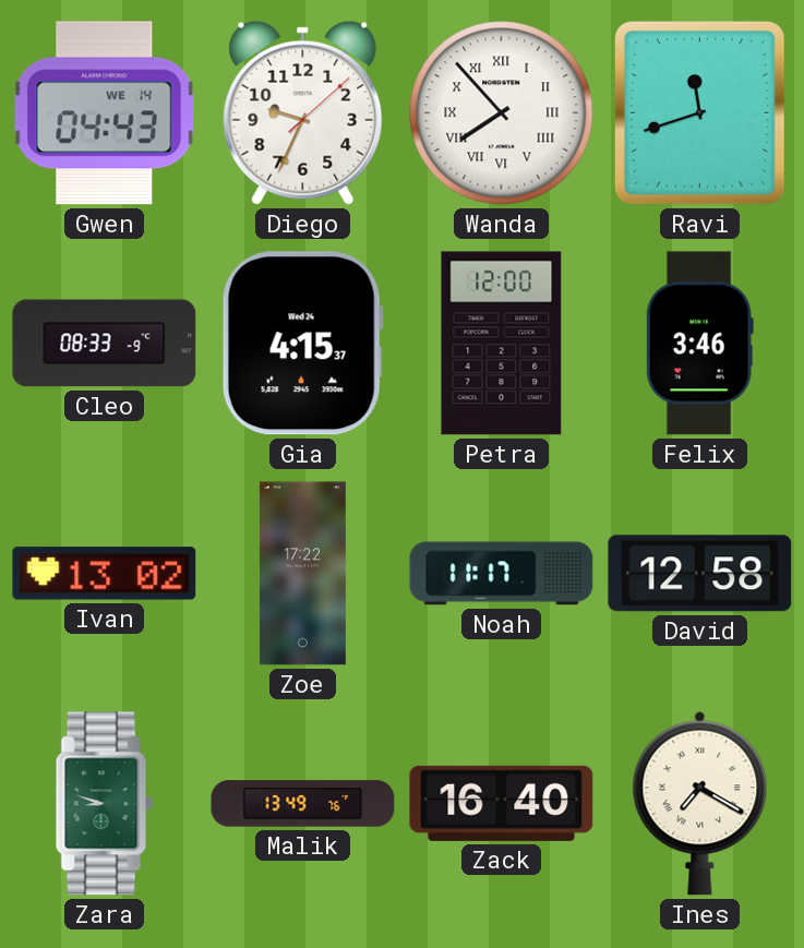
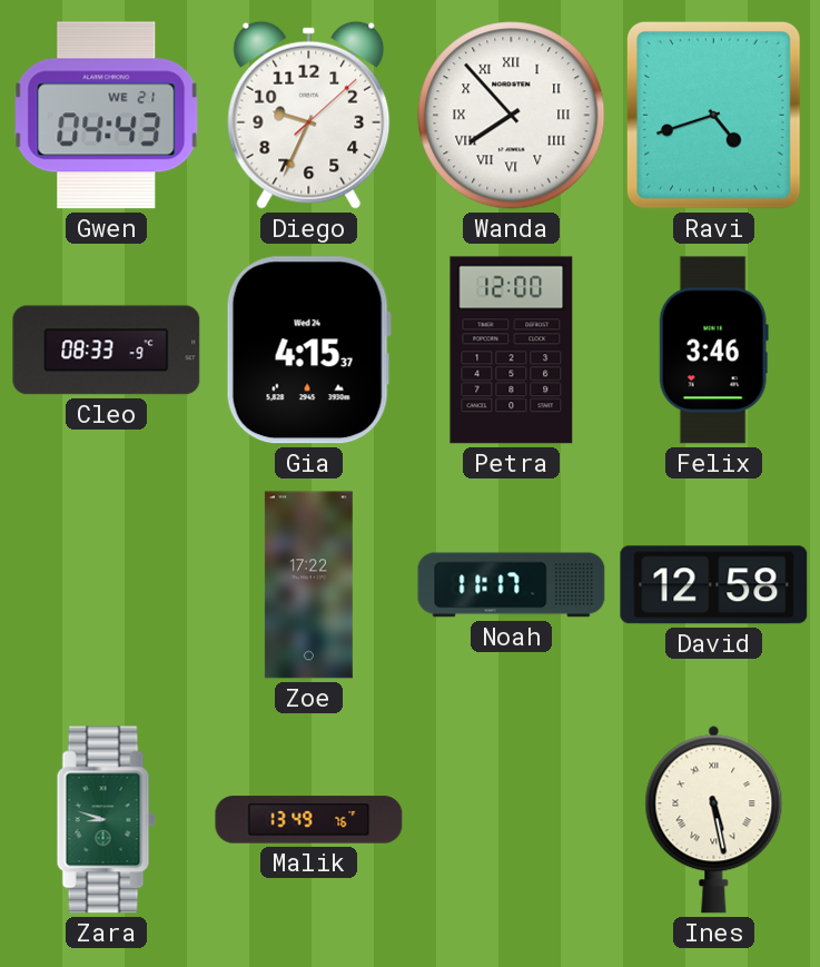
Gwen date: WE 14 -> WE 21 (107, 116)
Ravi: 11:42 -> 4:42 (713, 115)
Ivan: 13:02 -> none (105, 574)
Zack: 16:40 -> none (502, 803)
Ines: 7:20 -> 5:28 (714, 819)
